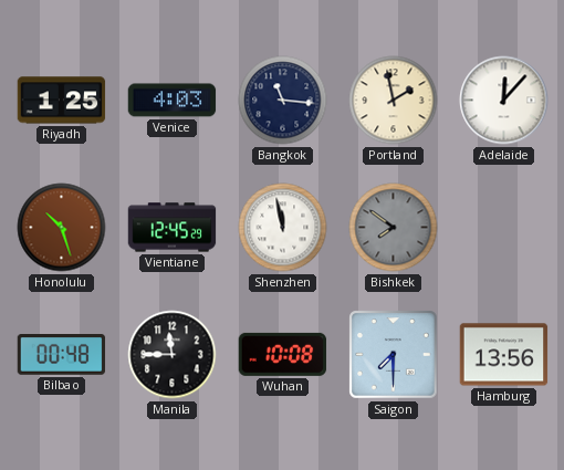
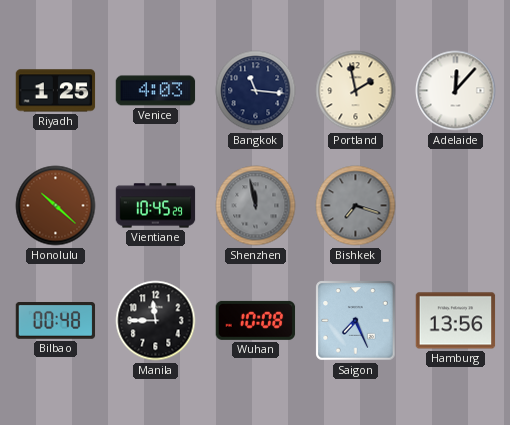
Honolulu: 10:27 -> 10:22 (56, 206)
Vientiane: 12:45 -> 10:45 (156, 206)
Shenzhen dial: white -> grey (256, 206)
Bishkek: 7:51 -> 7:18 (356, 206)
Saigon: 7:30 -> 7:26 (356, 321)
